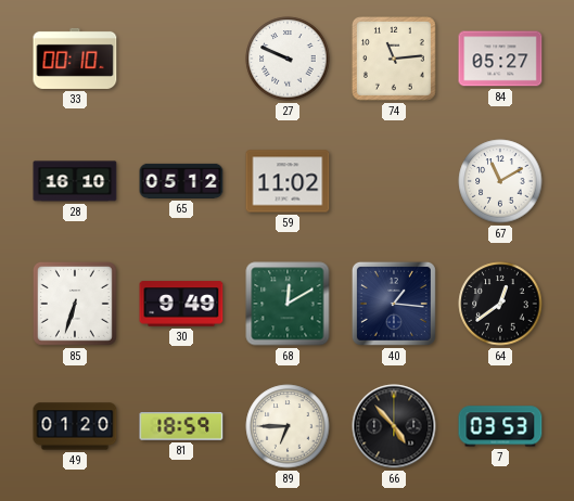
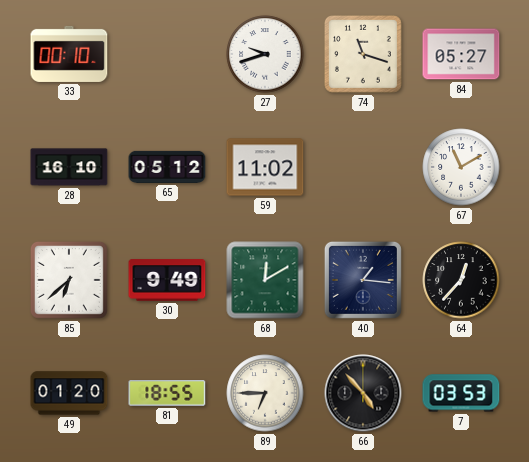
27: 9:49 -> 9:42 (265, 54)
74: 11:14 -> 11:18 (363, 54)
85: 6:33 -> 6:38 (69, 280)
64: 12:39 -> 12:37 (461, 280)
81: 18:59 -> 18:55 (167, 394)
